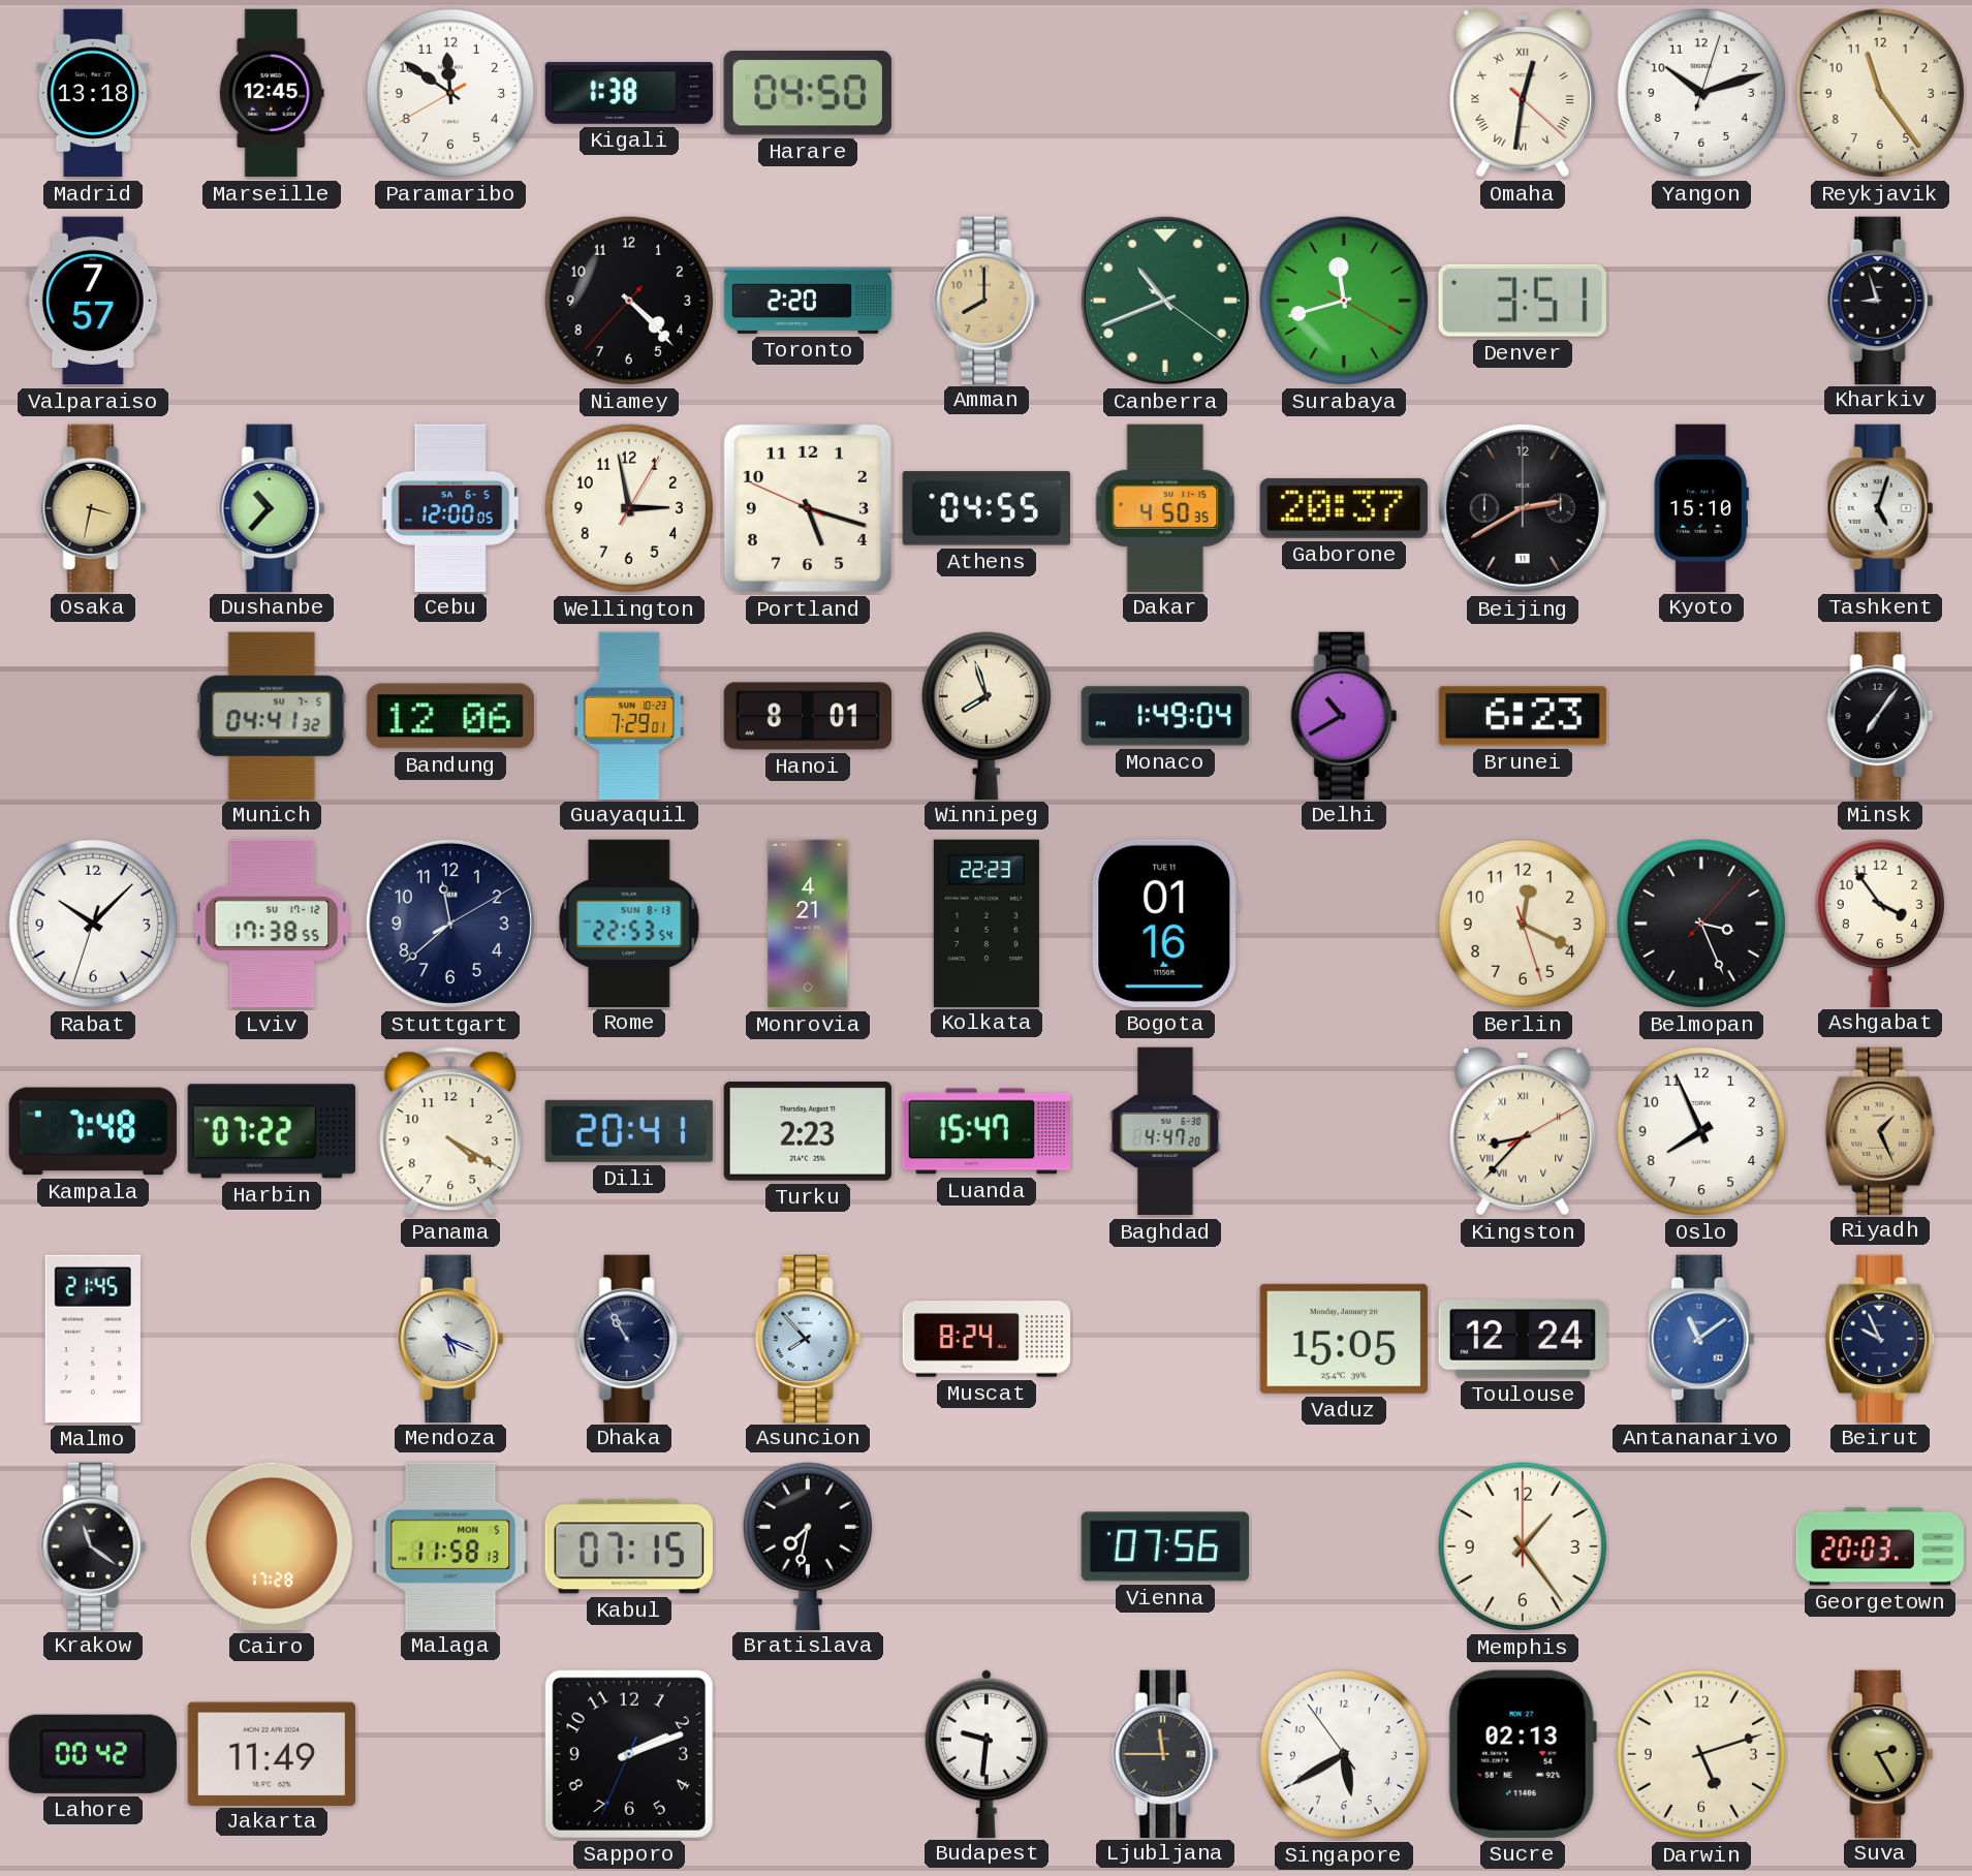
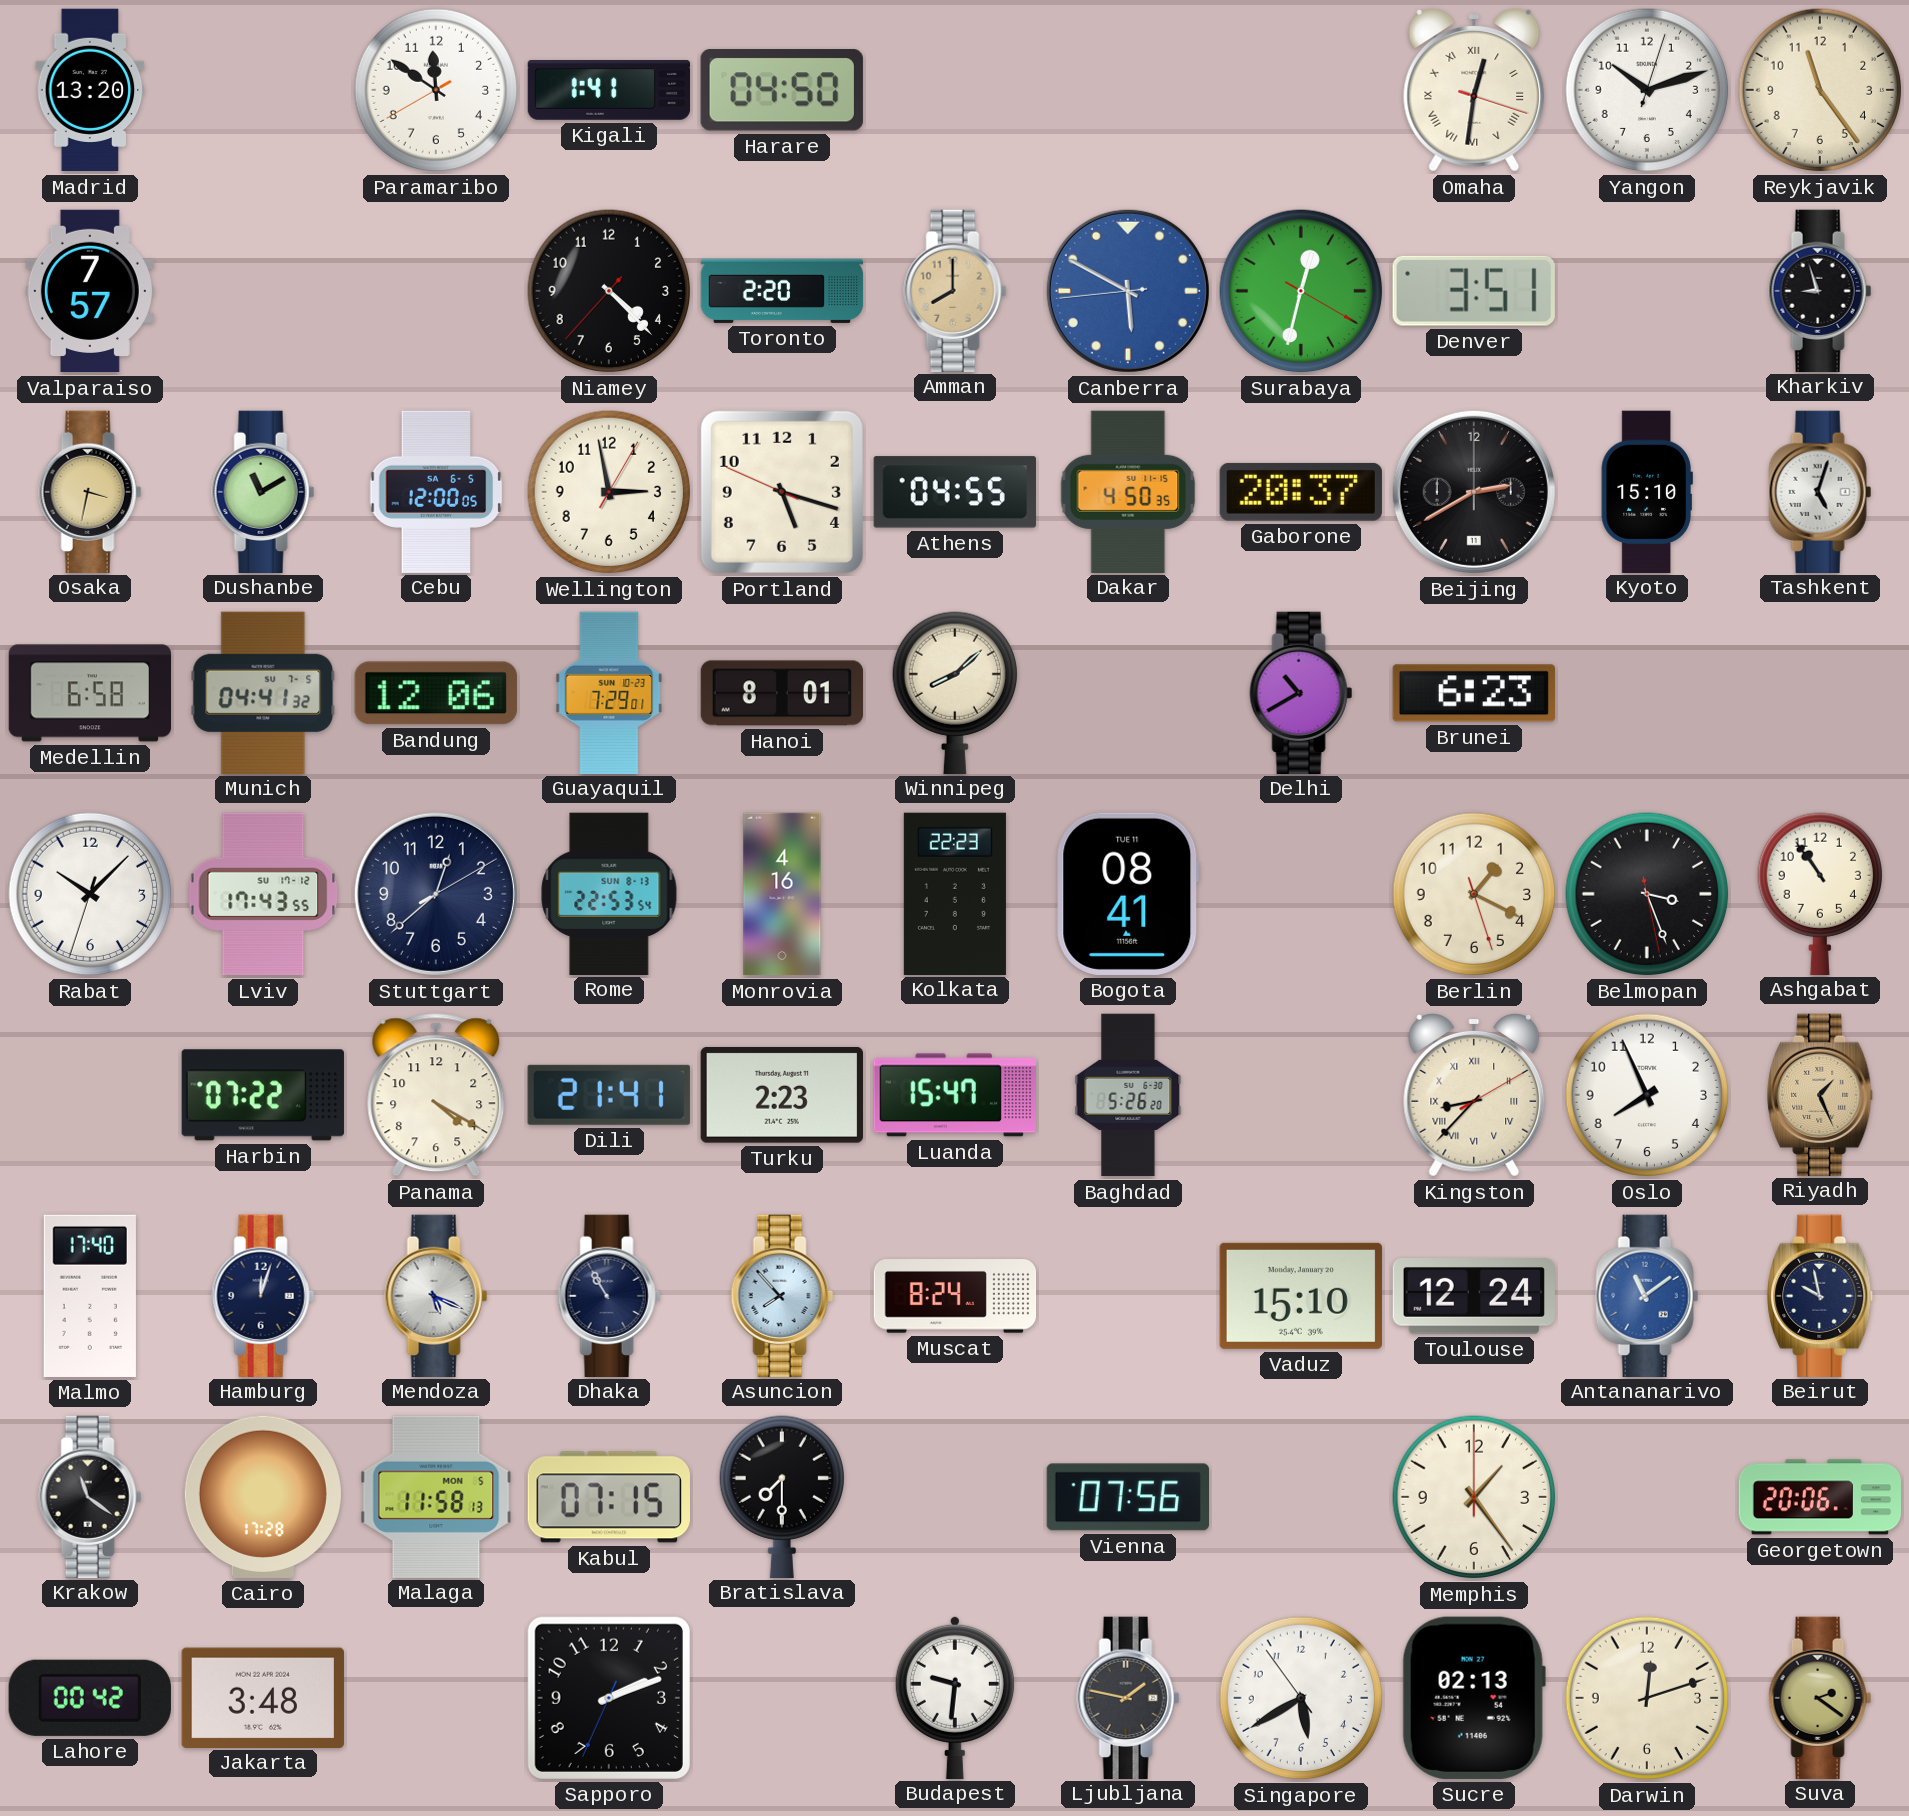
Madrid: 13:18 -> 13:20 (90, 90)
Marseille: 12:45 -> none (272, 93)
Kigali: 1:38 -> 1:41 (609, 91)
Omaha: 12:31:22 -> 12:31:18 (1474, 90)
Canberra: 10:41 -> 5:49 (1128, 291)
Canberra dial: green -> blue (1128, 291)
Surabaya: 11:42 -> 12:32 (1301, 291)
Dushanbe: 10:37 -> 11:10 (263, 491)
Medellin: none -> 6:58 (90, 693)
Winnipeg: 7:57 -> 8:08 (955, 692)
Monaco: 1:49 -> none (1164, 716)
Minsk: 7:06 -> none (1880, 715)
Lviv: 17:38 -> 17:43 (263, 894)
Stuttgart: 11:38 -> 12:38 (436, 894)
Monrovia: 4:21 -> 4:16 (782, 894)
Bogota: 01:16 -> 08:41 (1128, 894)
Berlin: 12:19 -> 1:19 (1474, 894)
Belmopan: 3:26:07 -> 3:26:28 (1647, 894)
Ashgabat: 3:54 -> 10:54 (1820, 893)
Kampala: 7:48 -> none (93, 1131)
Dili: 20:41 -> 21:41 (609, 1095)
Baghdad: 4:47 -> 5:26 (1128, 1095)
Malmo: 21:45 -> 17:40 (90, 1296)
Hamburg: none -> 12:03 (263, 1295)
Vaduz: 15:05 -> 15:10 (1301, 1296)
Beirut: 9:56 -> 9:58 (1821, 1295)
Bratislava: 7:32 -> 7:30 (782, 1496)
Georgetown: 20:03 -> 20:06 (1819, 1497)
Jakarta: 11:49 -> 3:48 (263, 1697)
Ljubljana: 11:45 -> 1:47 (1128, 1697)
Darwin: 5:12 -> 12:12 (1647, 1698)
Suva: 2:25 -> 2:21 (1820, 1697)
